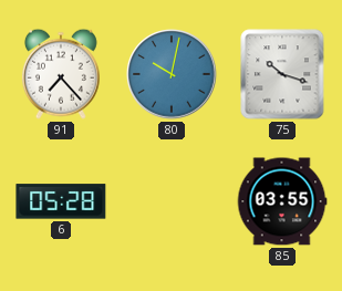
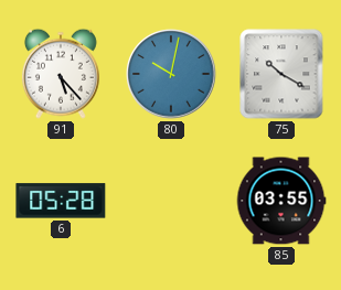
91: 7:23 -> 5:23 (61, 74)
75: 10:18 -> 10:20 (281, 74)
